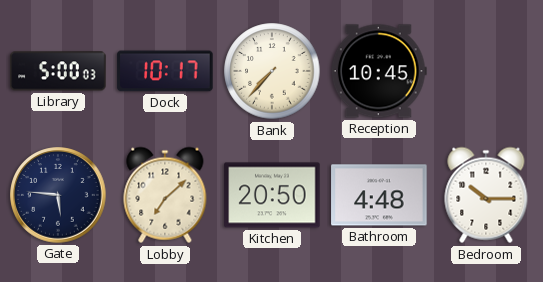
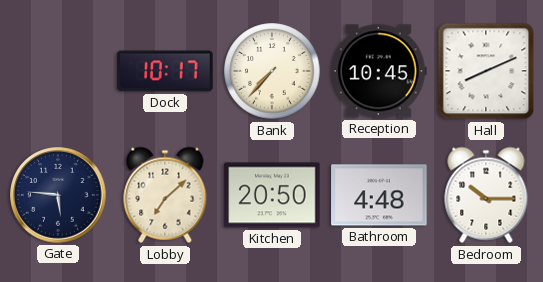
Library: 5:00 -> none (58, 71)
Hall: none -> 8:11 (486, 71)
